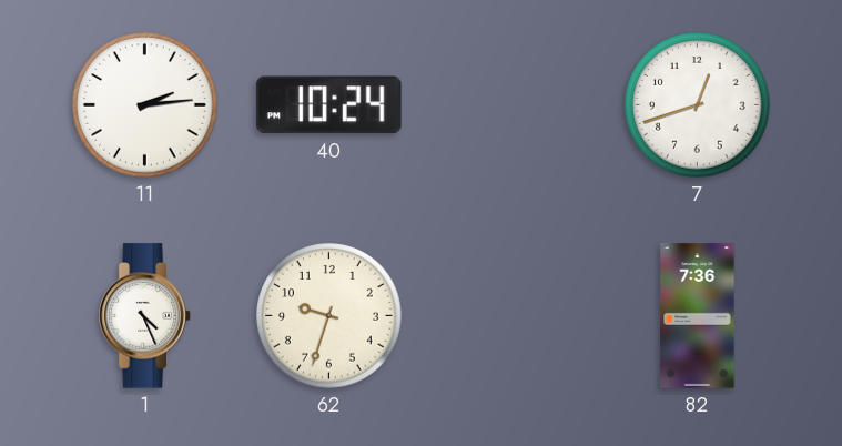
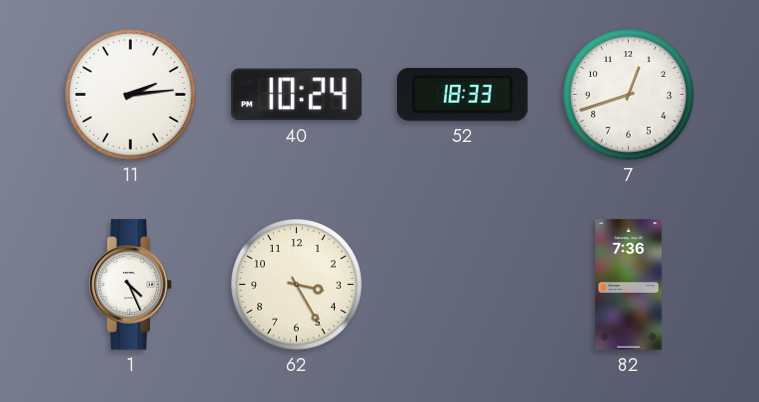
52: none -> 18:33 (463, 94)
62: 9:33 -> 3:25 (297, 285)
